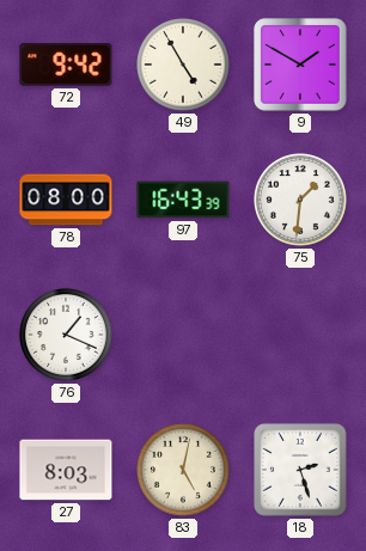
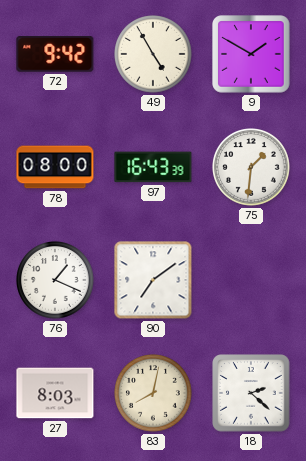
90: none -> 7:09 (153, 280)
83: 5:02 -> 8:02 (154, 394)
18: 2:27 -> 2:22 (251, 393)
